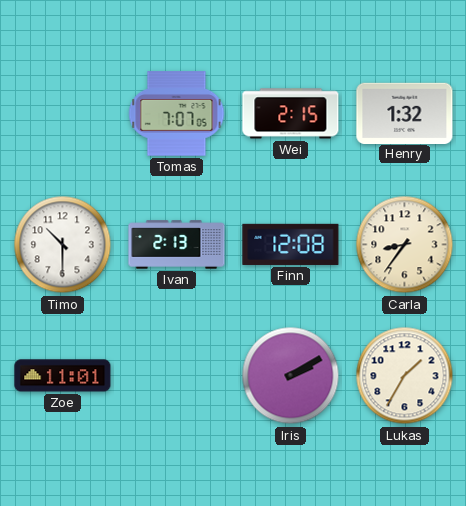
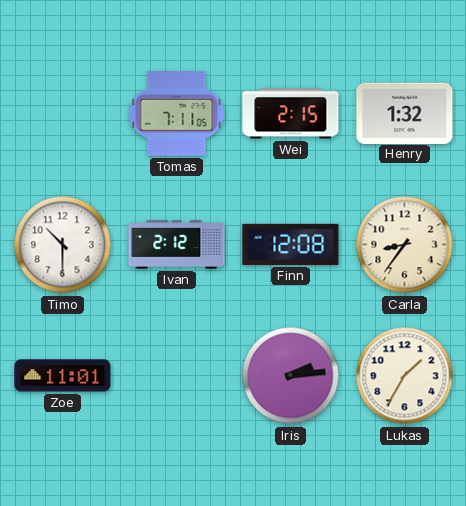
Tomas: 7:07 -> 7:11 (177, 114)
Ivan: 2:13 -> 2:12 (177, 245)
Iris: 2:10 -> 2:14 (291, 376)
